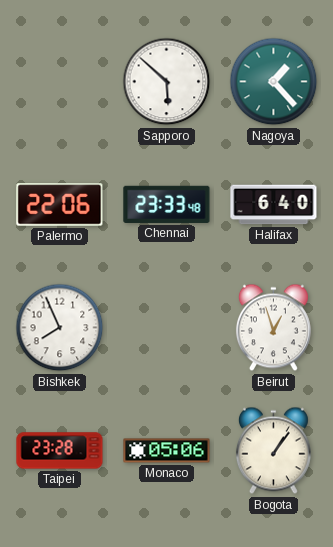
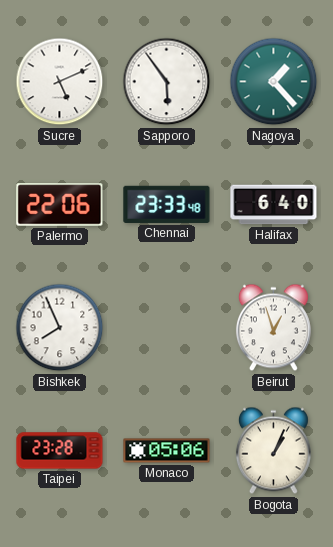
Sucre: none -> 5:11 (60, 82)
Sapporo: 5:52 -> 5:54 (167, 82)
Bogota: 1:06 -> 1:04 (273, 451)
